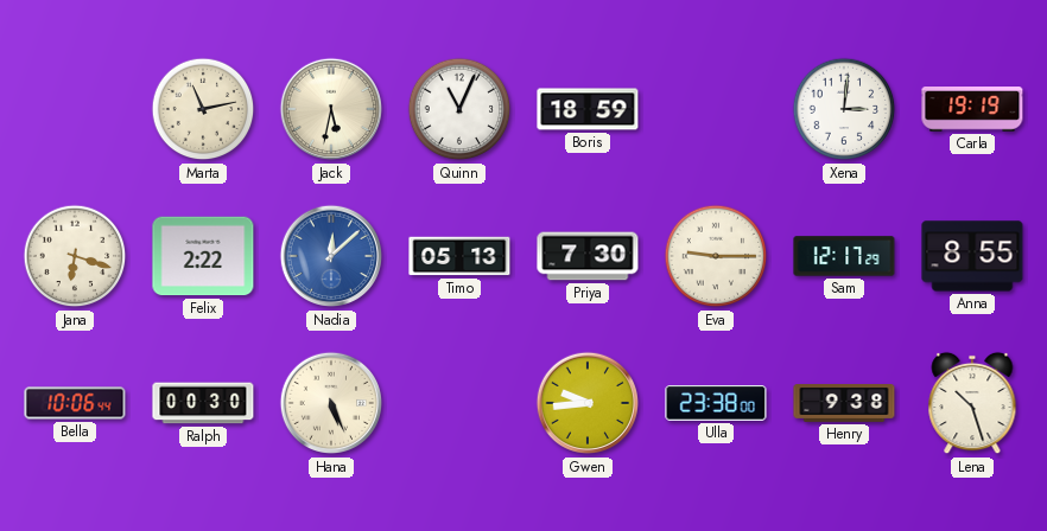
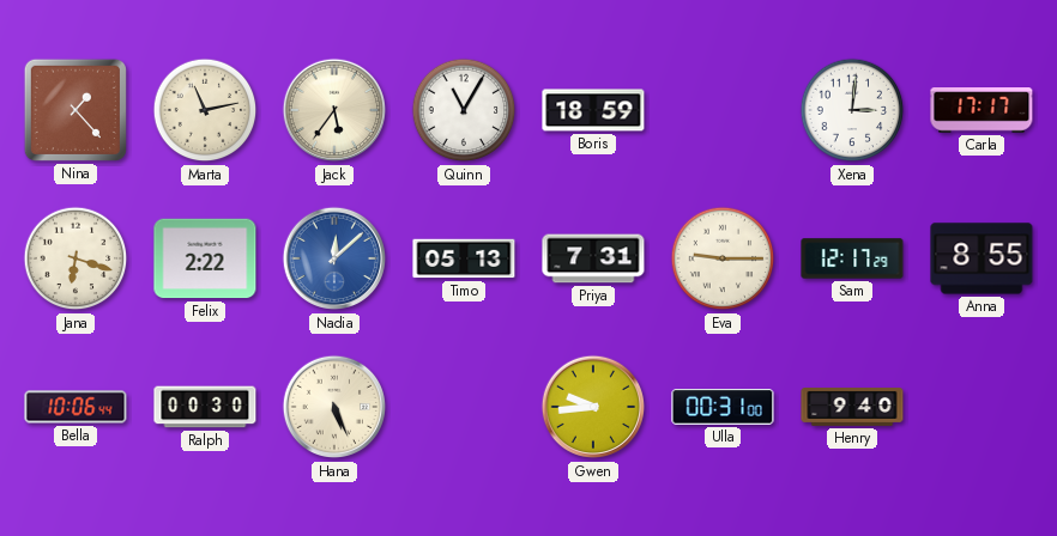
Nina: none -> 1:23 (75, 110)
Jack: 5:32 -> 5:36 (334, 110)
Quinn: 11:04 -> 11:05 (464, 110)
Carla: 19:19 -> 17:17 (981, 110)
Priya: 7:30 -> 7:31 (593, 258)
Ulla: 23:38 -> 00:31 (723, 407)
Henry: 9:38 -> 9:40 (852, 408)
Lena: 10:27 -> none (972, 403)
